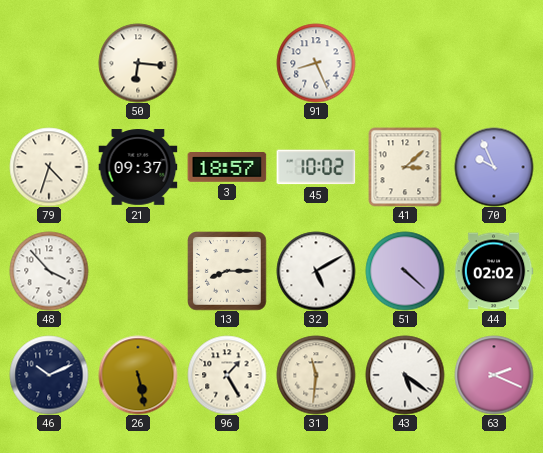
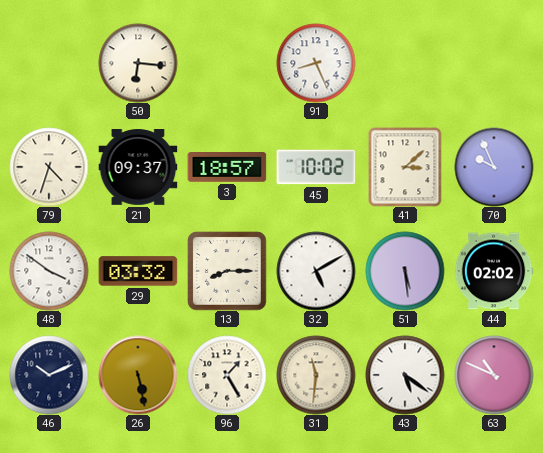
48: 3:53 -> 3:51 (49, 271)
29: none -> 03:32 (138, 271)
51: 4:22 -> 5:29 (405, 271)
63: 2:19 -> 10:49 (494, 375)
